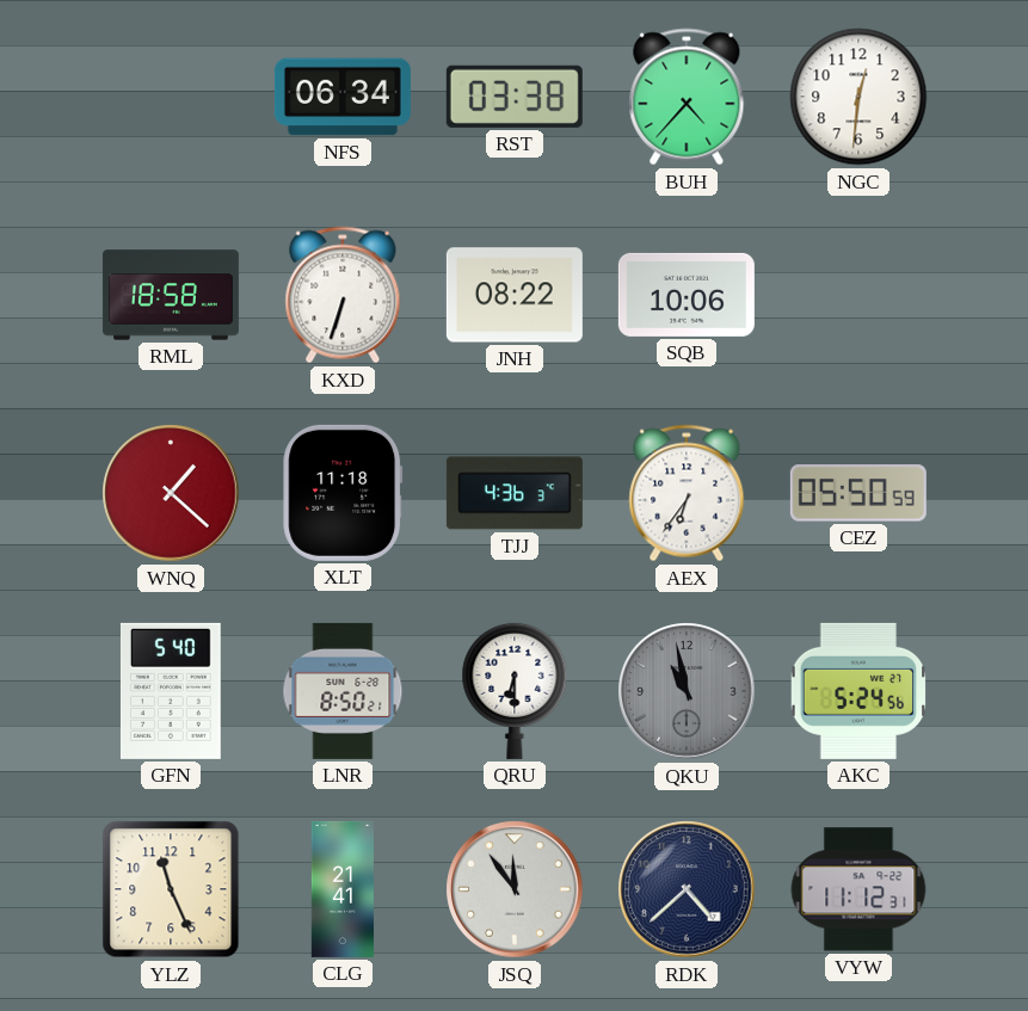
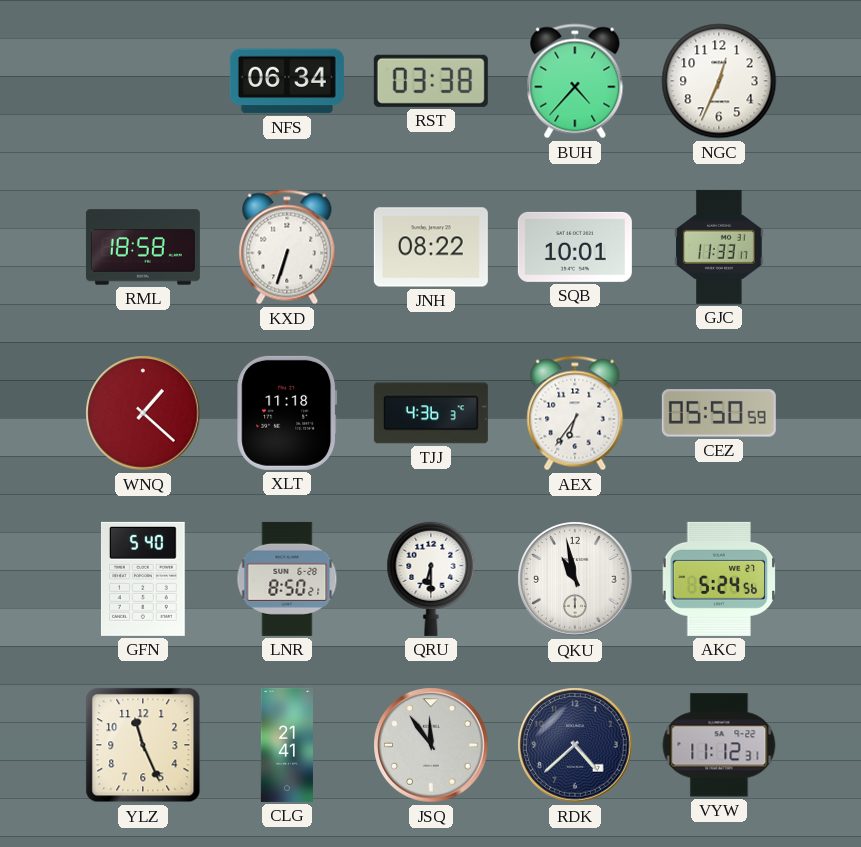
NGC: 12:31 -> 12:34 (719, 81)
SQB: 10:06 -> 10:01 (575, 247)
GJC: none -> 11:33 (719, 247)
QKU dial: grey -> white (575, 579)
